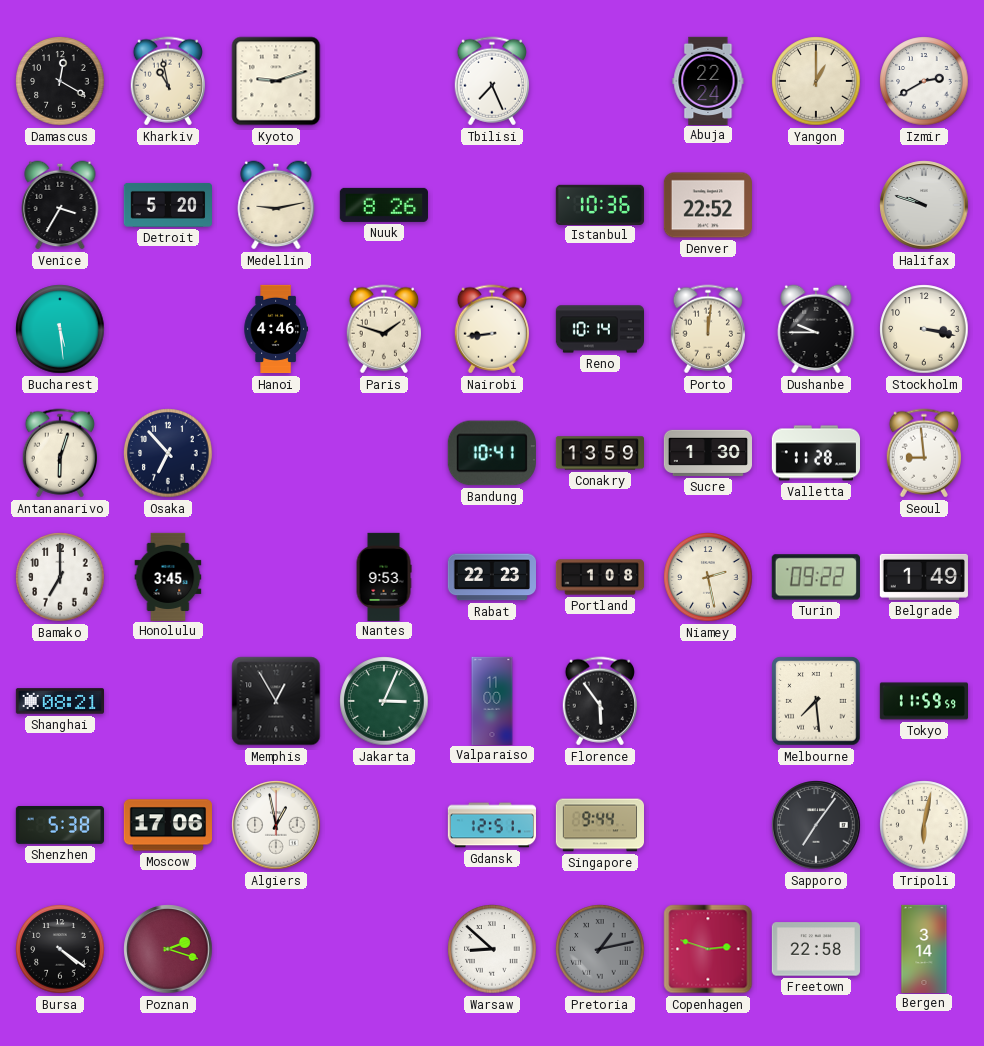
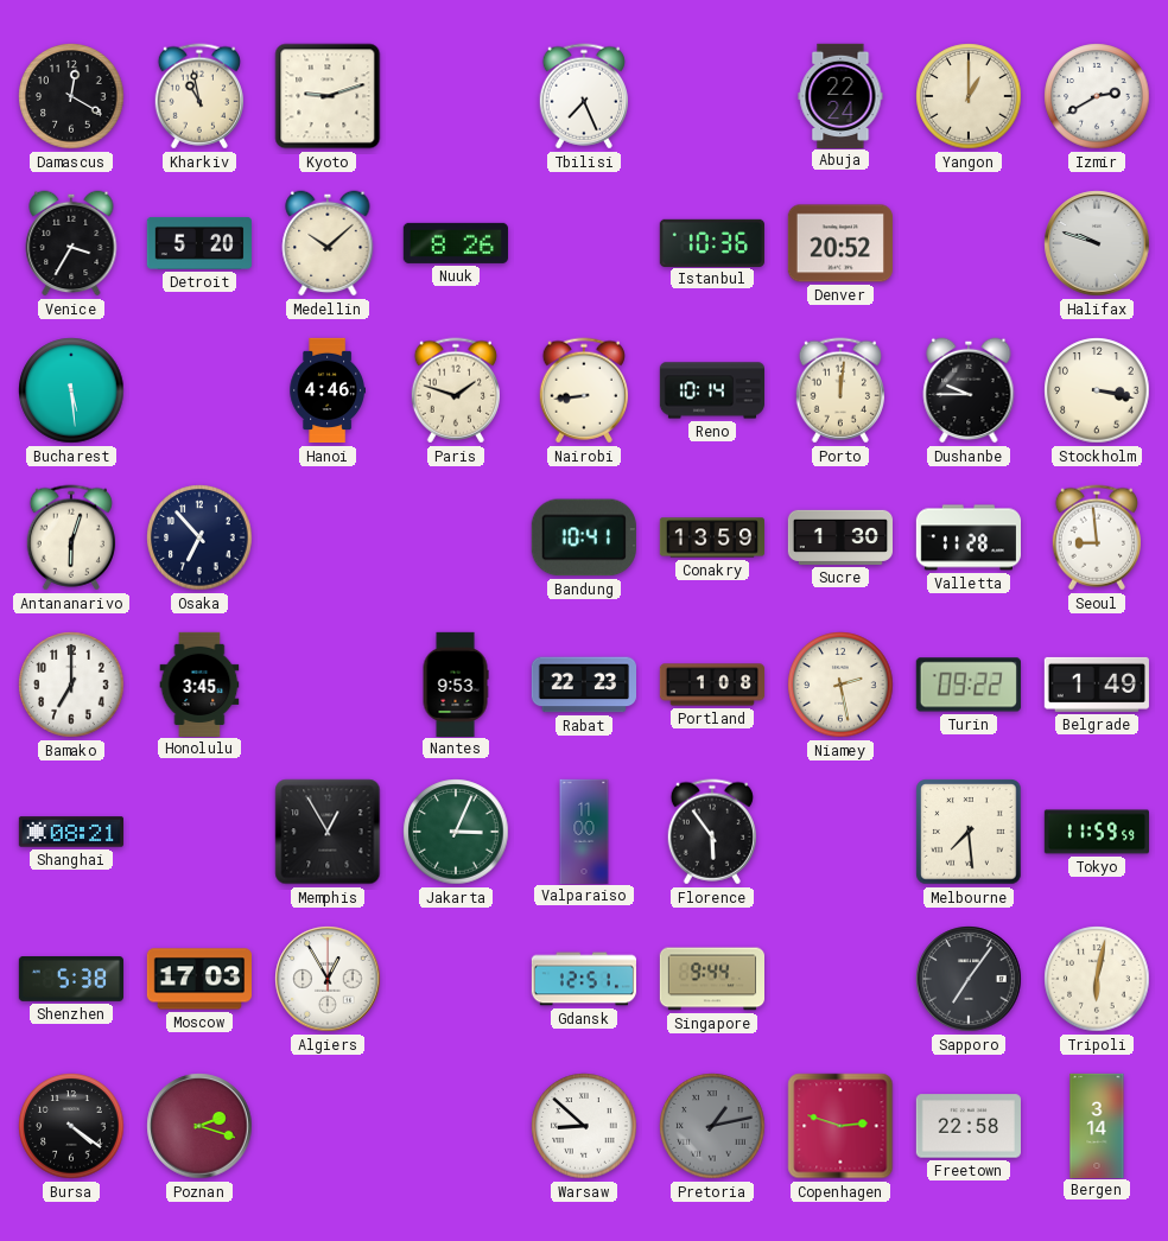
Medellin: 9:13 -> 10:08 (328, 243)
Denver: 22:52 -> 20:52 (840, 243)
Moscow: 17:06 -> 17:03 (198, 979)
Algiers: 12:58 -> 12:55 (328, 979)
